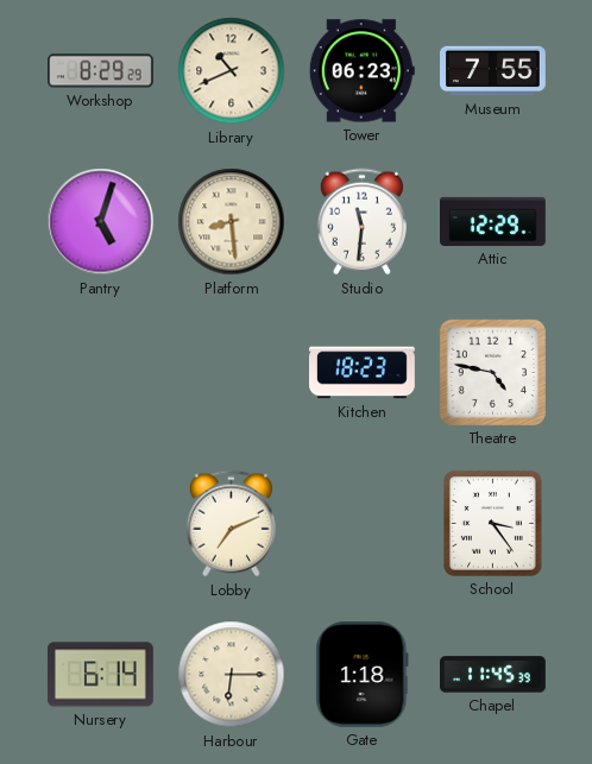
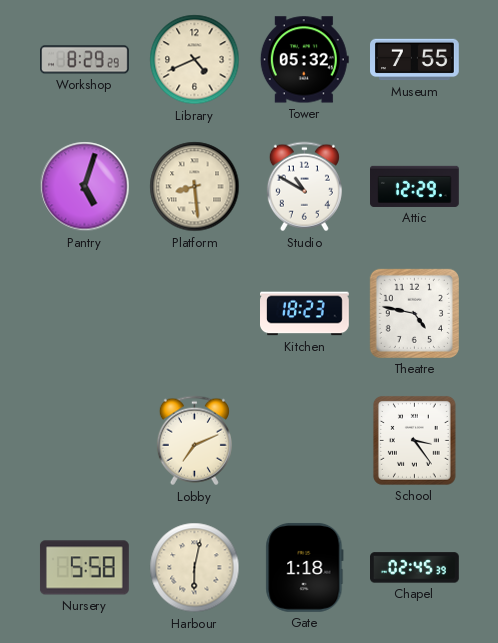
Library: 10:41 -> 4:41 (195, 60)
Tower: 06:23 -> 05:32 (304, 60)
Studio: 11:31 -> 10:50 (304, 187)
Nursery: 6:14 -> 5:58 (84, 568)
Harbour: 6:15 -> 6:02 (195, 568)
Chapel: 11:45 -> 02:45 (415, 568)
